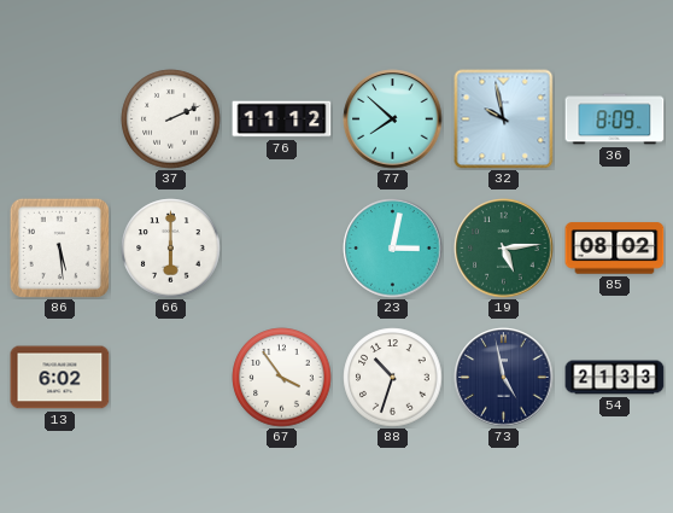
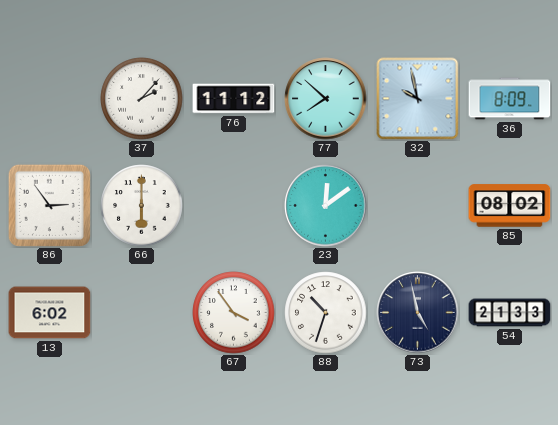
37: 2:11 -> 2:07 (142, 99)
86: 5:29 -> 2:54 (49, 205)
23: 3:02 -> 12:09 (326, 206)
19: 5:14 -> none (504, 249)
